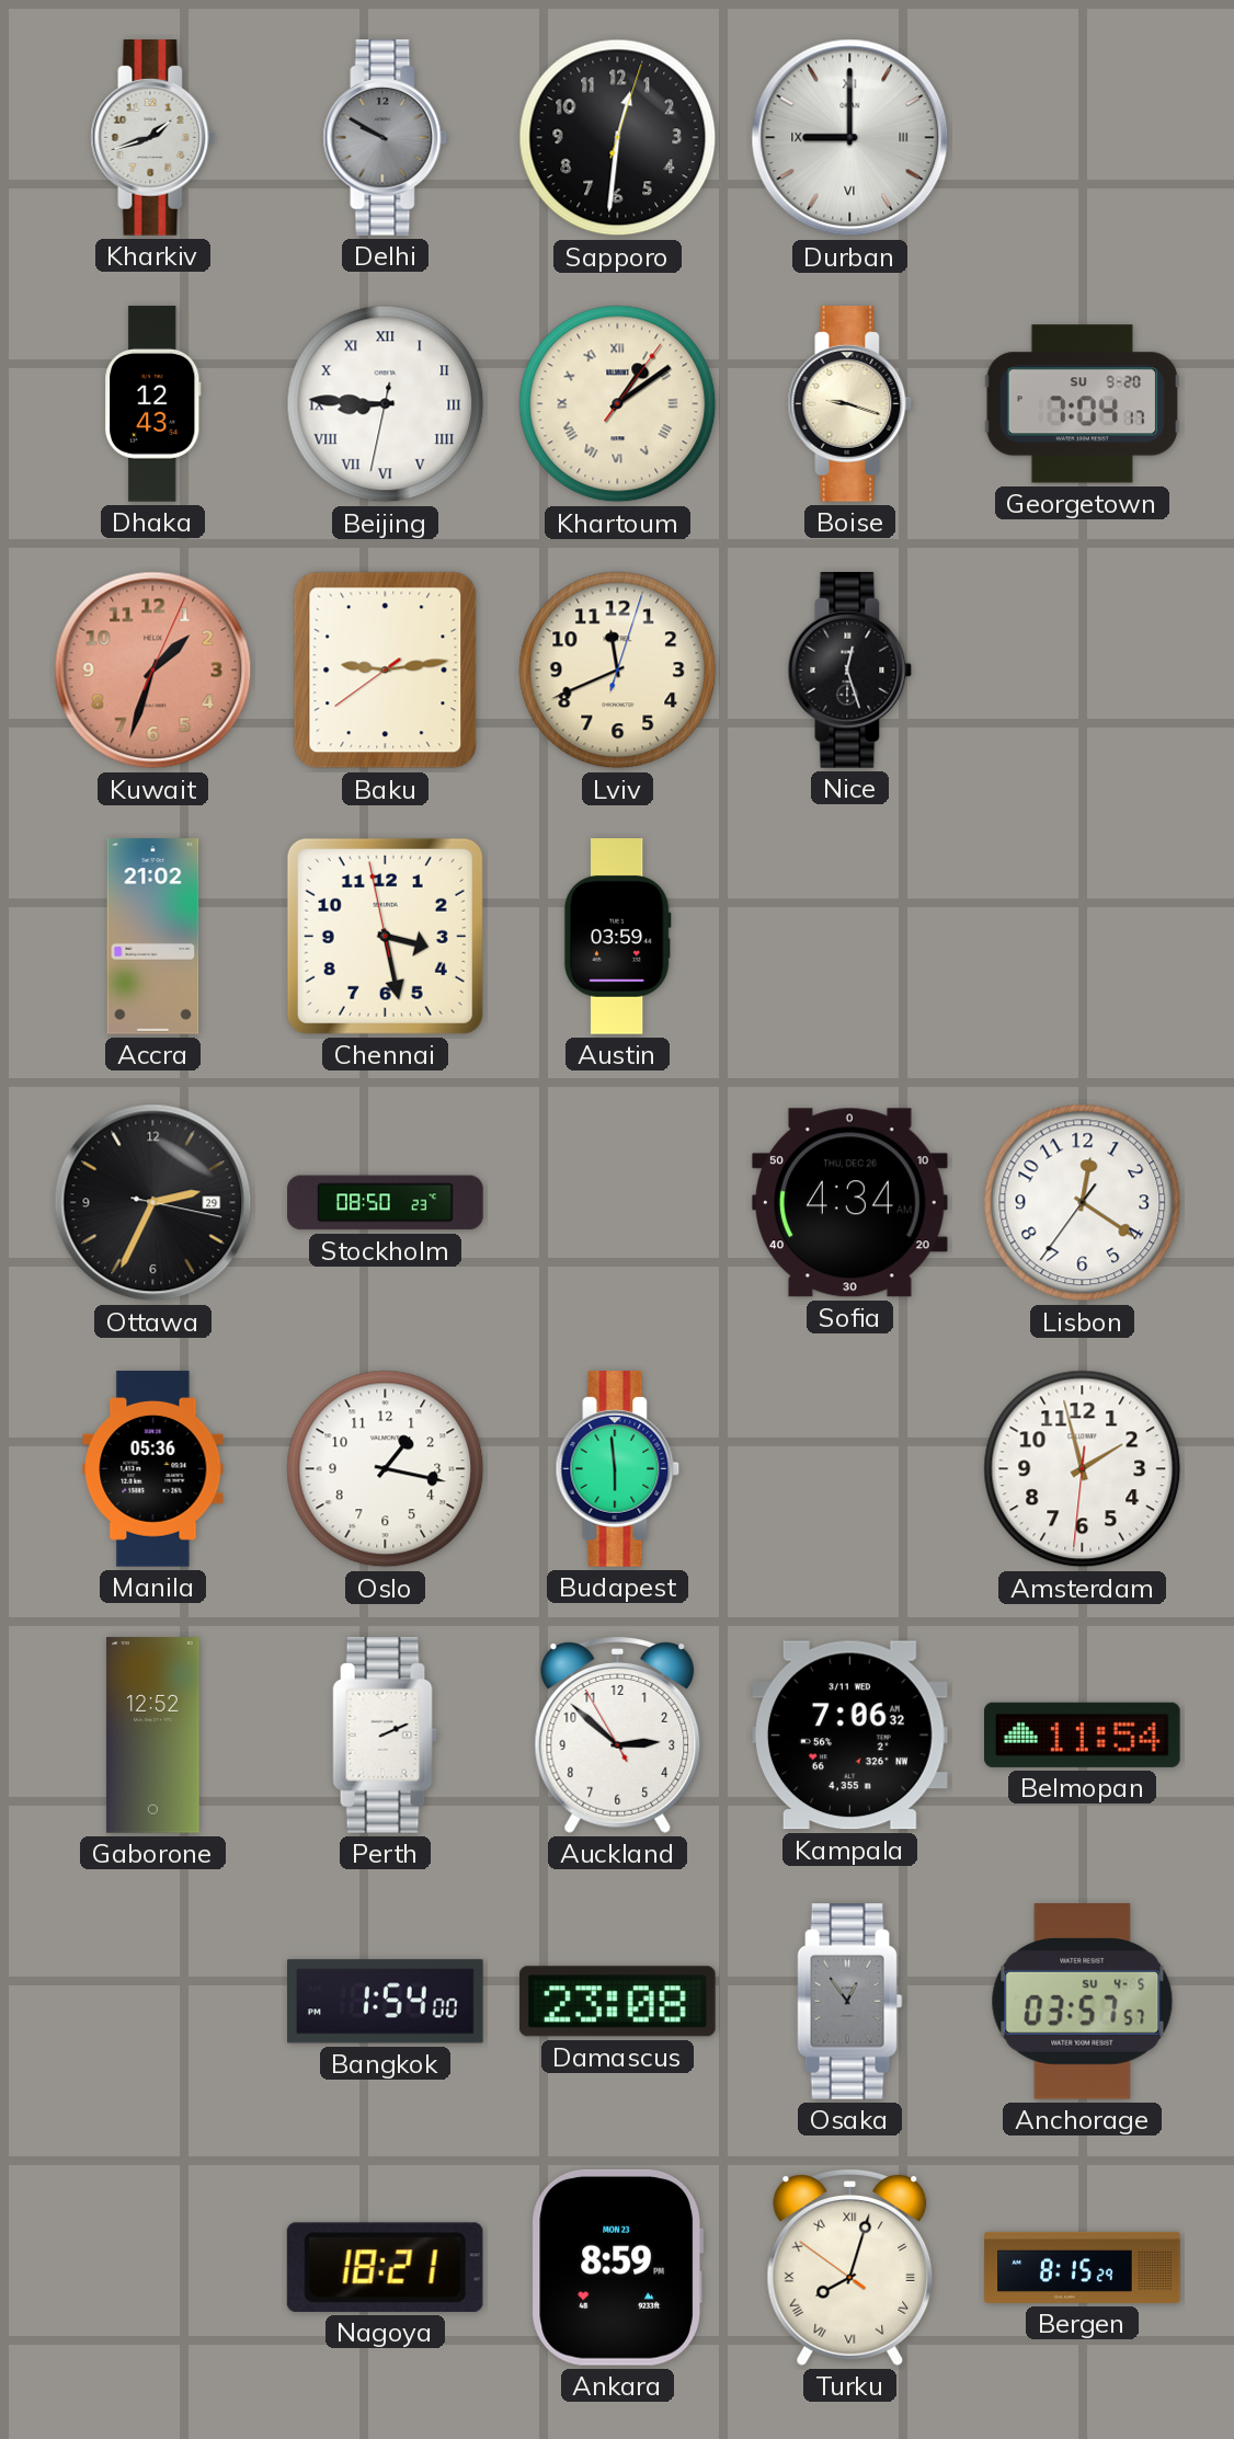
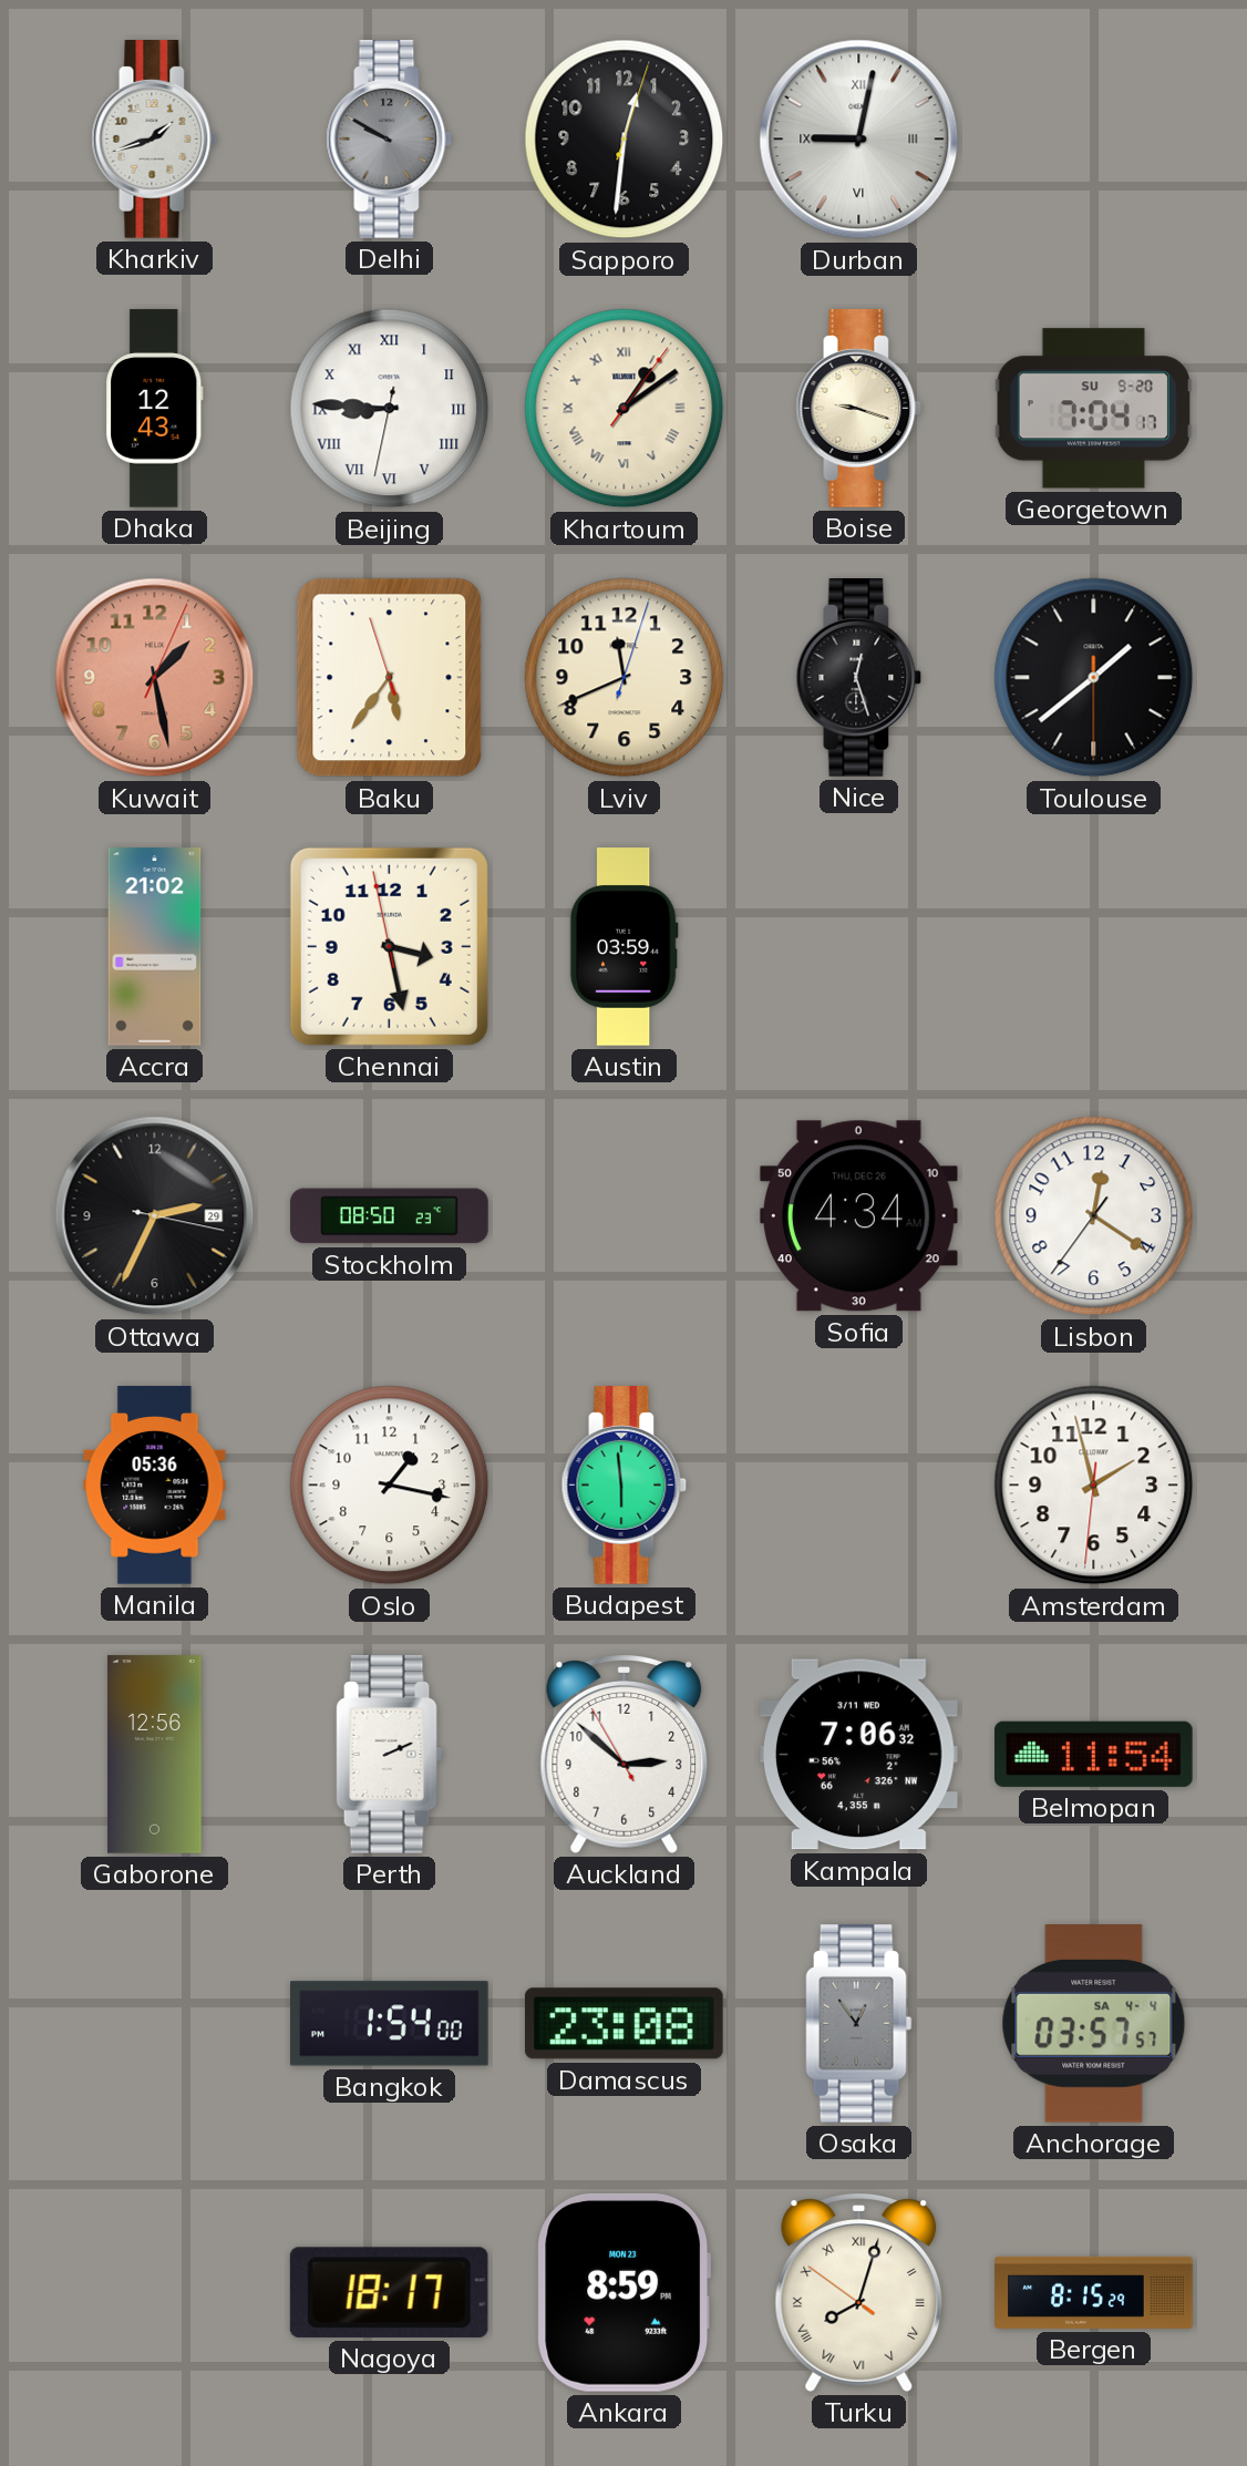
Durban: 9:00 -> 9:02 (859, 140)
Kuwait: 1:33 -> 1:28 (155, 678)
Baku: 9:13 -> 5:35 (390, 678)
Toulouse: none -> 1:38 (1094, 678)
Gaborone: 12:52 -> 12:56 (155, 1755)
Anchorage date: SU 4-5 -> SA 4-4 (1094, 2024)
Nagoya: 18:21 -> 18:17 (389, 2292)
